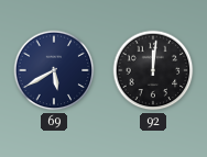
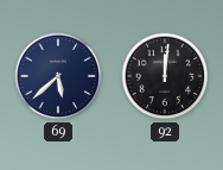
69: 5:40 -> 5:38 (58, 76)
